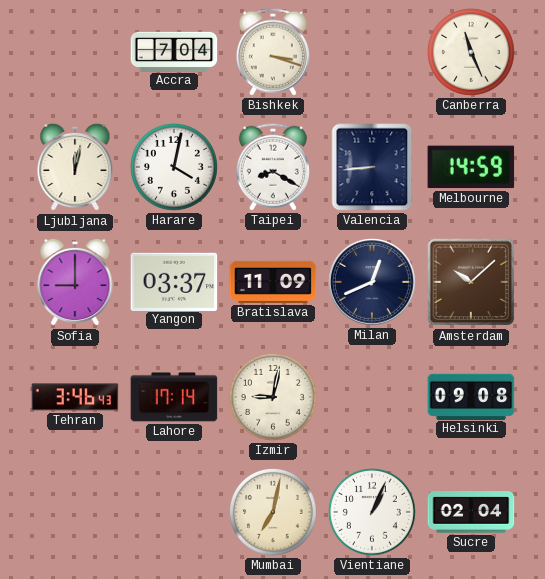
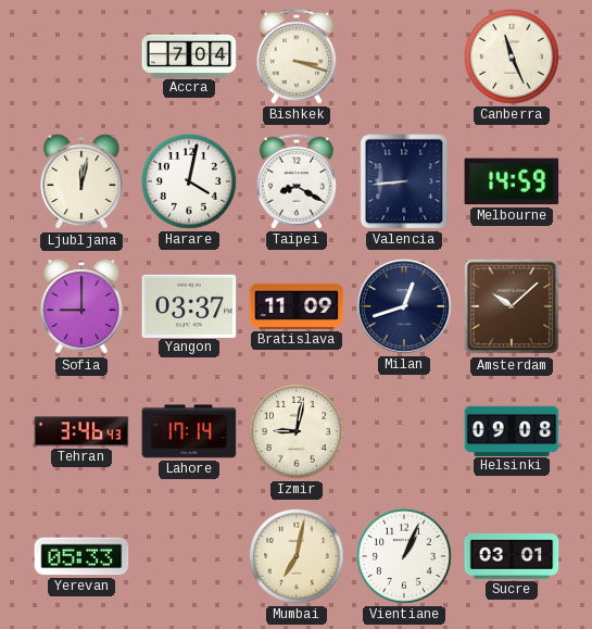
Milan: 12:41 -> 12:42 (405, 307)
Yerevan: none -> 05:33 (81, 556)
Sucre: 02:04 -> 03:01 (512, 556)
